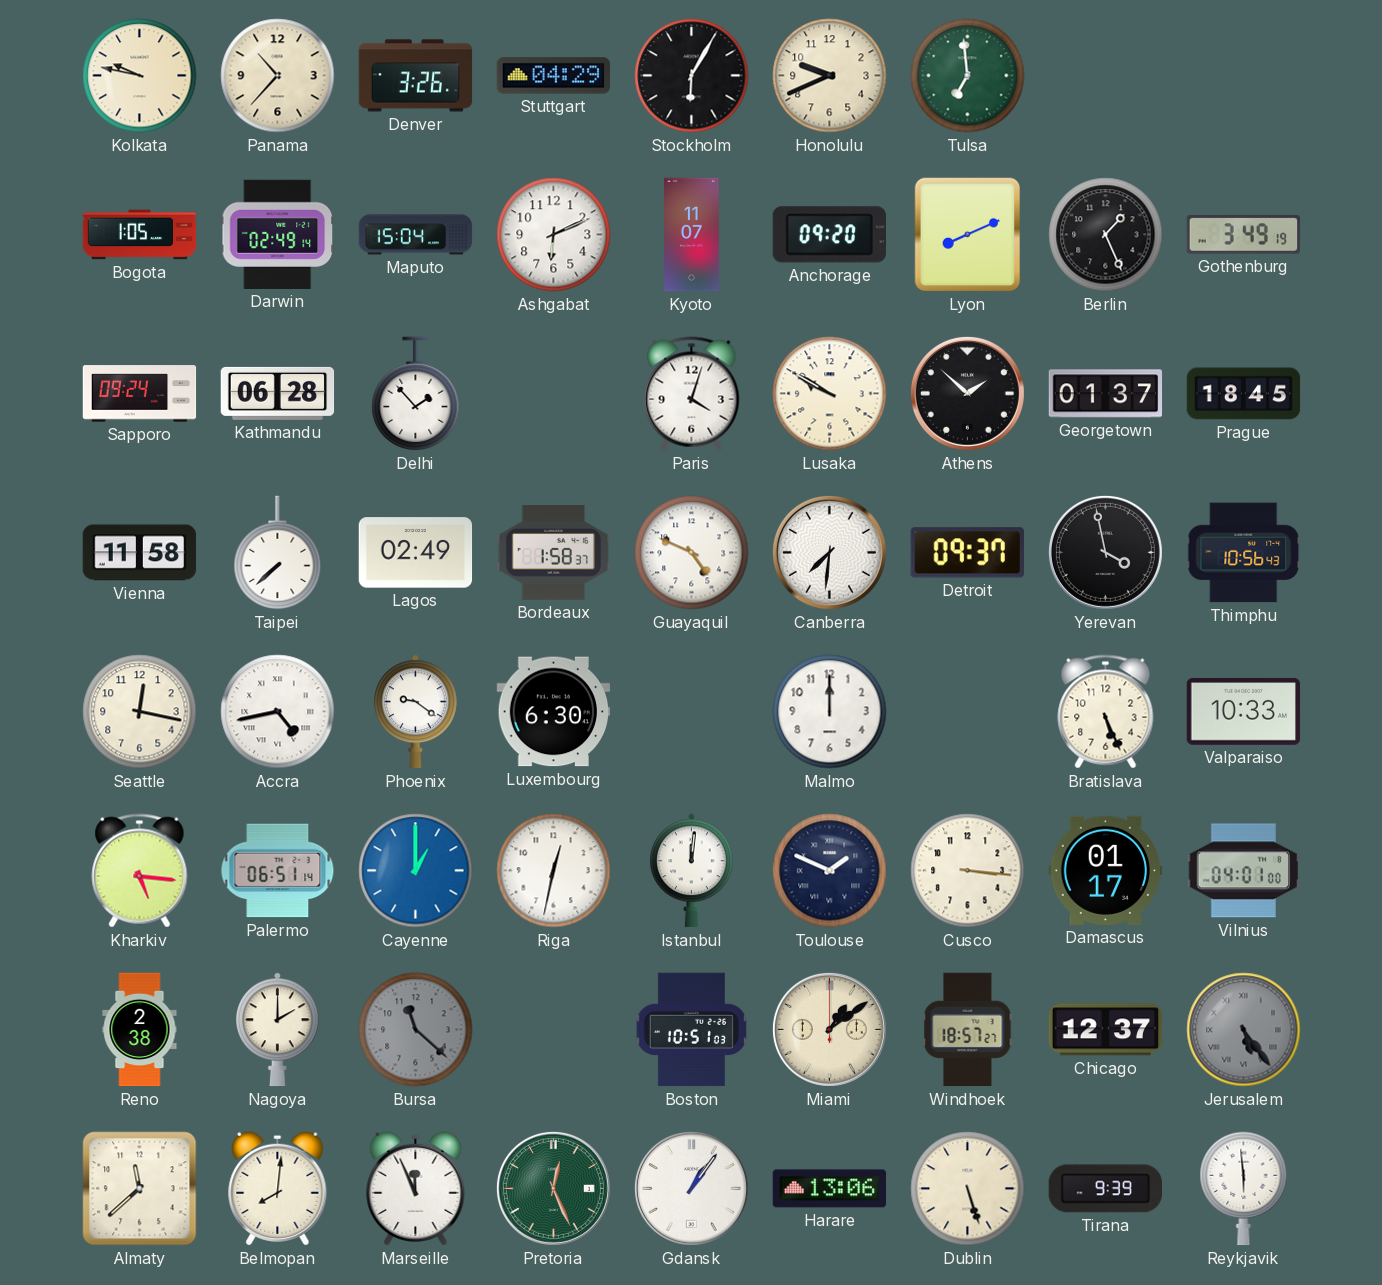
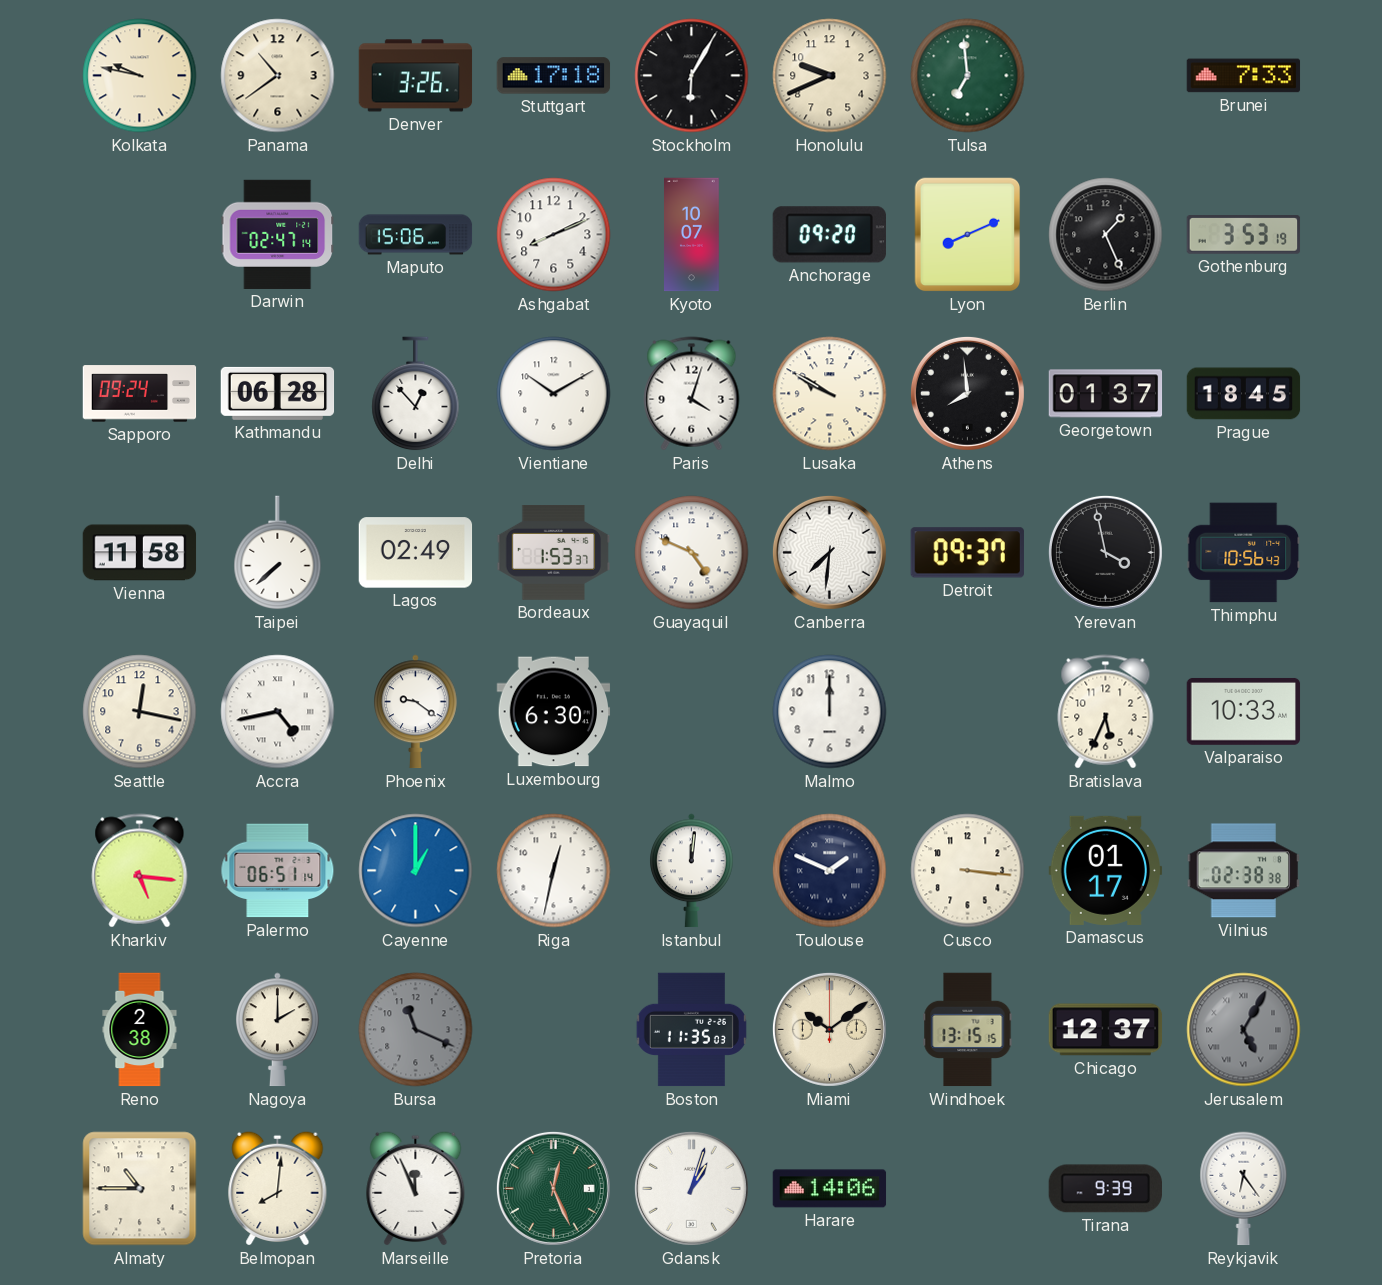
Panama: 10:37 -> 10:39 (278, 76)
Stuttgart: 04:29 -> 17:18 (554, 76)
Brunei: none -> 7:33 (1244, 76)
Bogota: 1:05 -> none (140, 235)
Darwin: 02:49 -> 02:47 (278, 234)
Maputo: 15:04 -> 15:06 (416, 235)
Ashgabat: 6:11 -> 8:11 (554, 235)
Kyoto: 11:07 -> 10:07 (692, 235)
Gothenburg: 3:49 -> 3:53 (1244, 235)
Delhi: 1:53 -> 12:53 (416, 394)
Vientiane: none -> 10:10 (554, 394)
Athens: 1:52 -> 7:59 (967, 393)
Bordeaux: 1:58 -> 1:53 (554, 553)
Bratislava: 5:26 -> 5:34 (1106, 712)
Vilnius: 04:01 -> 02:38 (1243, 871)
Bursa: 11:22 -> 11:19 (416, 1030)
Boston: 10:51 -> 11:35 (691, 1030)
Miami: 1:09 -> 10:09 (829, 1029)
Windhoek: 18:57 -> 13:15 (968, 1030)
Jerusalem: 5:24 -> 5:05 (1244, 1030)
Almaty: 11:38 -> 10:45 (140, 1189)
Gdansk: 1:06 -> 1:03 (691, 1188)
Harare: 13:06 -> 14:06 (830, 1189)
Dublin: 5:27 -> none (968, 1189)
Reykjavik: 5:59 -> 6:24 (1244, 1189)
